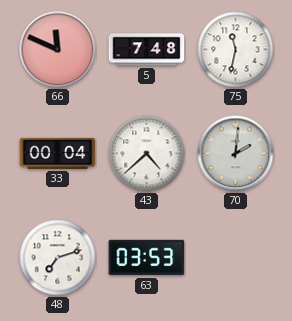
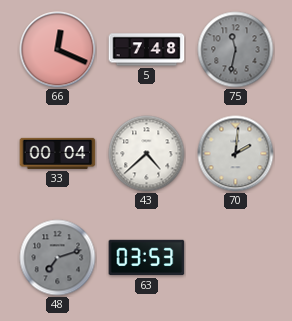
66: 11:49 -> 12:19 (58, 50)
75 dial: white -> grey (236, 50)
48 dial: white -> grey (58, 258)
